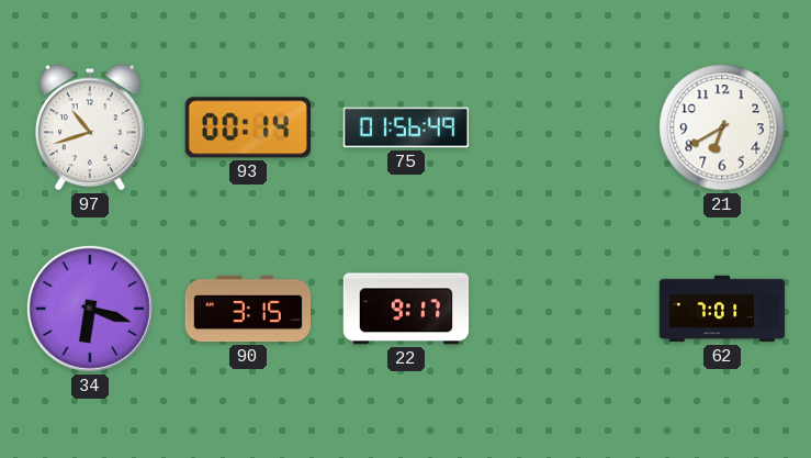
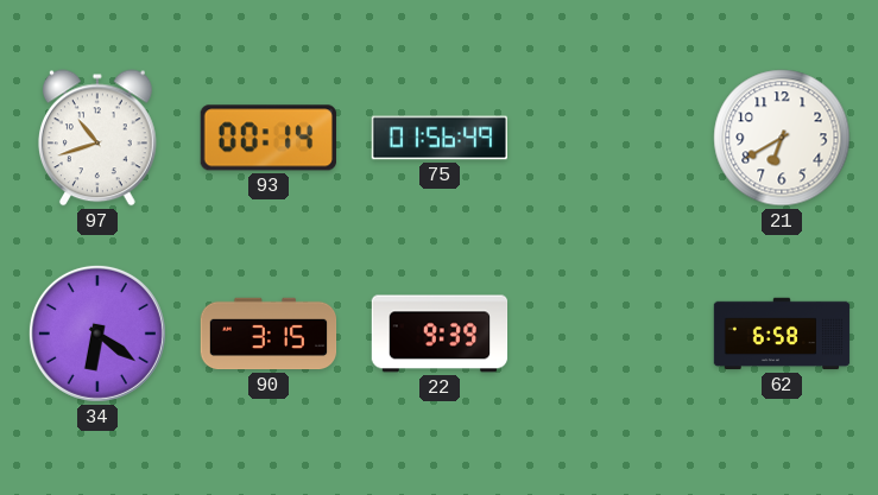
34: 6:18 -> 6:21 (97, 334)
22: 9:17 -> 9:39 (440, 334)
62: 7:01 -> 6:58 (782, 334)
